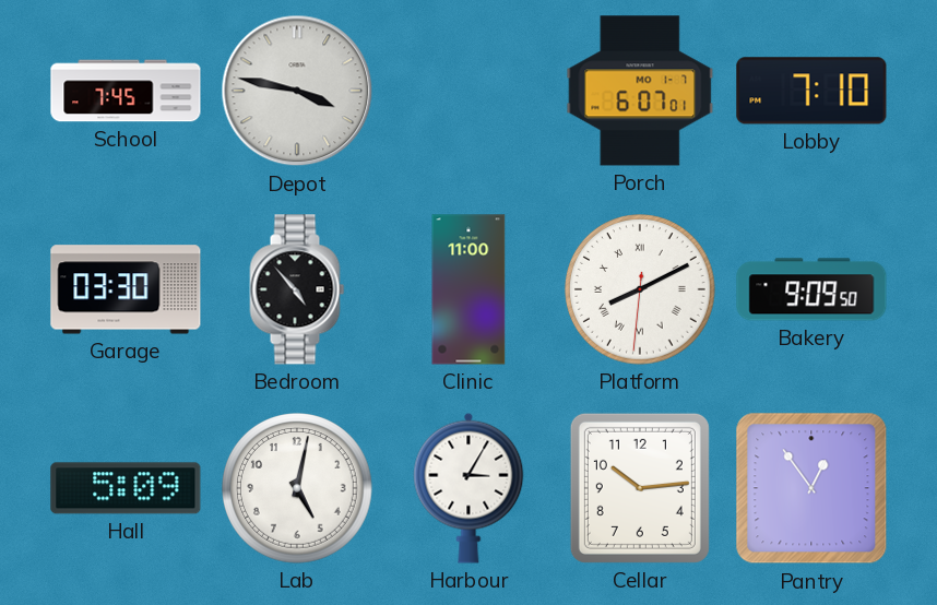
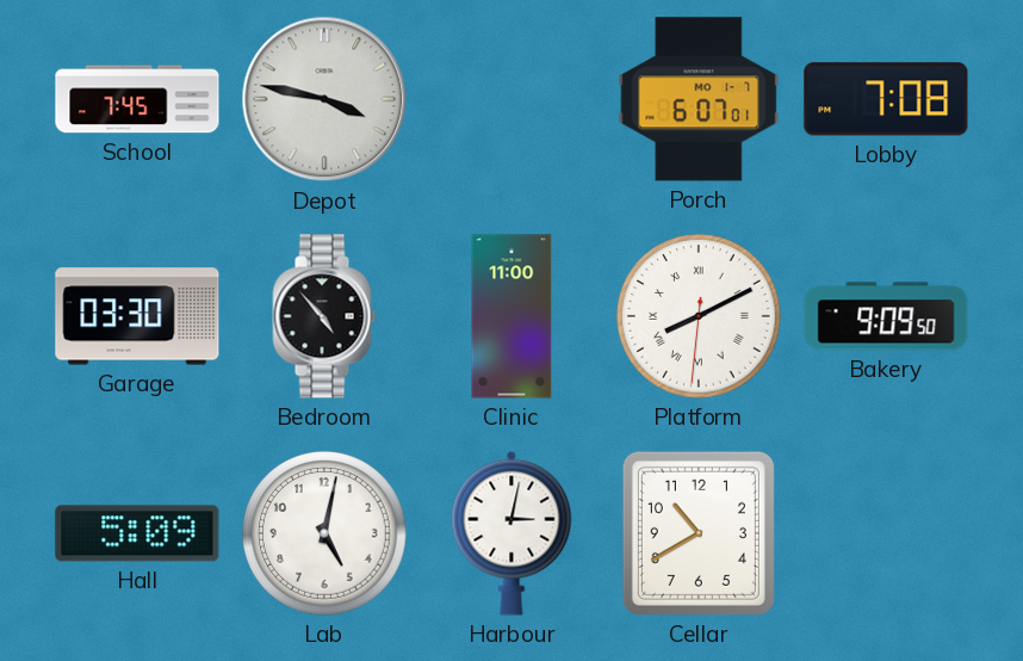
Lobby: 7:10 -> 7:08 (886, 99)
Harbour: 3:05 -> 3:02 (511, 533)
Cellar: 10:14 -> 10:40 (699, 533)
Pantry: 12:54 -> none (811, 488)
